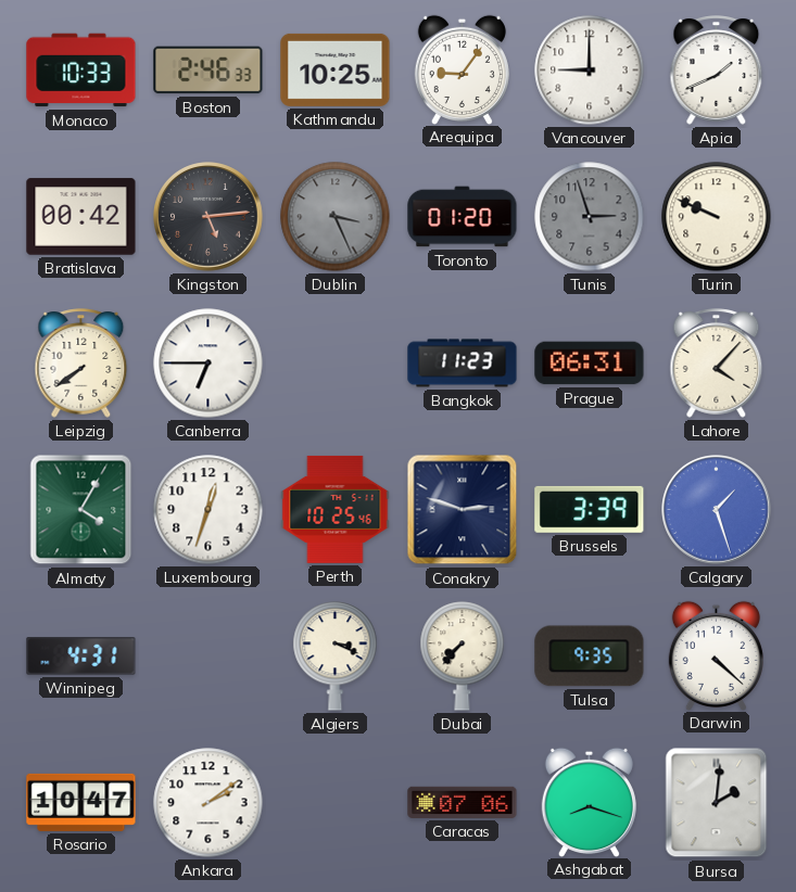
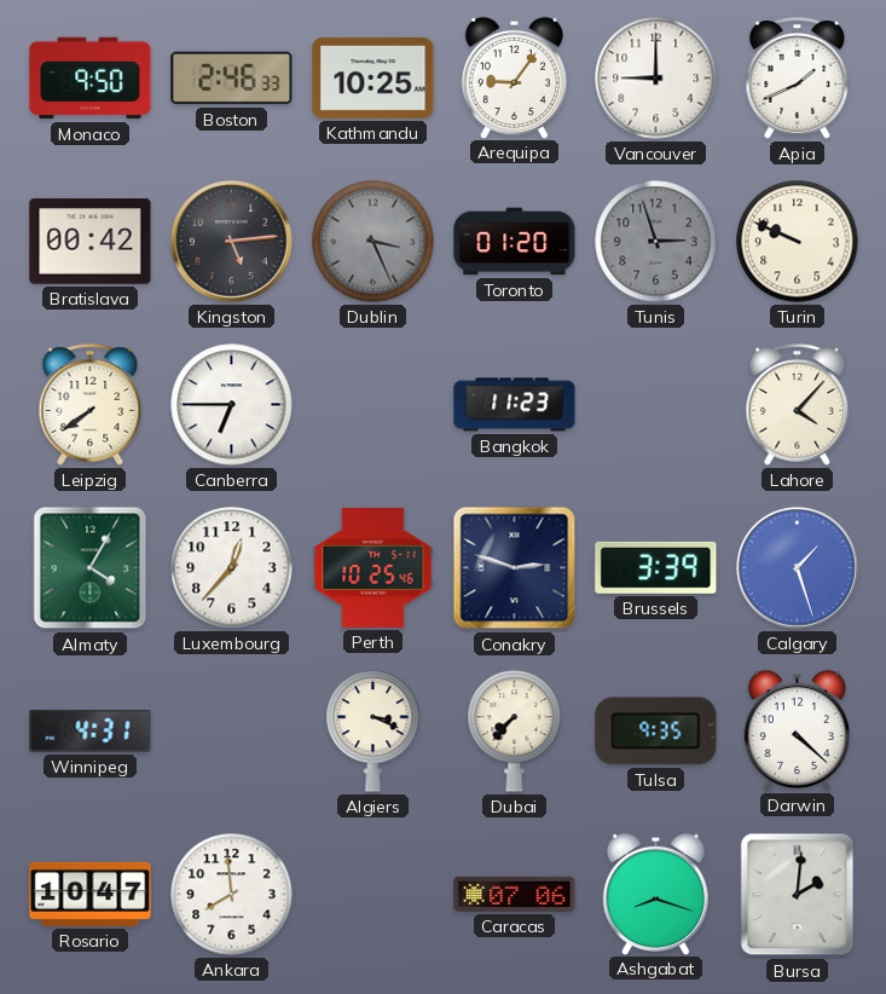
Monaco: 10:33 -> 9:50 (91, 79)
Prague: 06:31 -> none (590, 364)
Luxembourg: 12:33 -> 12:37 (232, 568)
Ankara: 2:09 -> 7:59 (232, 895)
